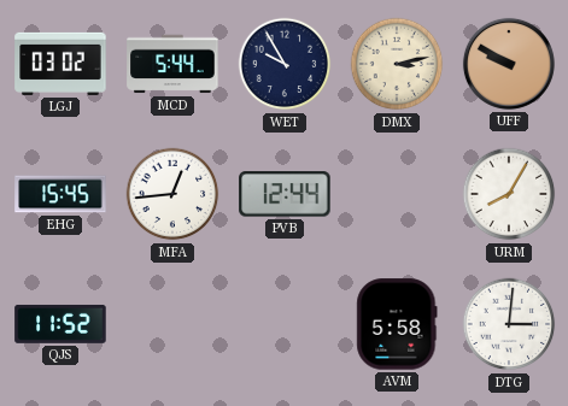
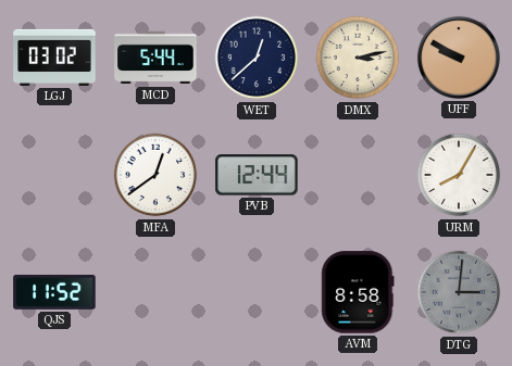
WET: 9:55 -> 12:38 (257, 58)
EHG: 15:45 -> none (60, 194)
MFA: 12:44 -> 12:39 (155, 175)
AVM: 5:58 -> 8:58 (358, 292)
DTG dial: white -> grey (459, 292)
